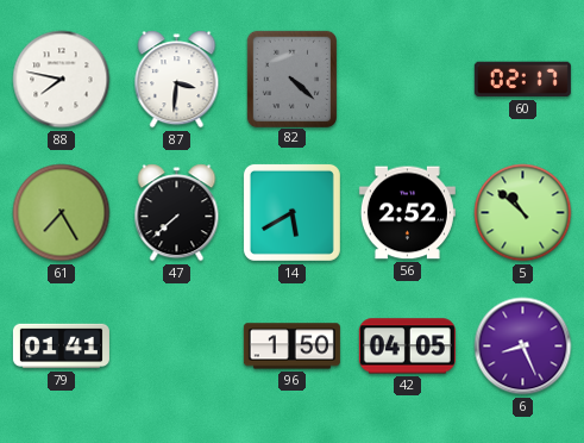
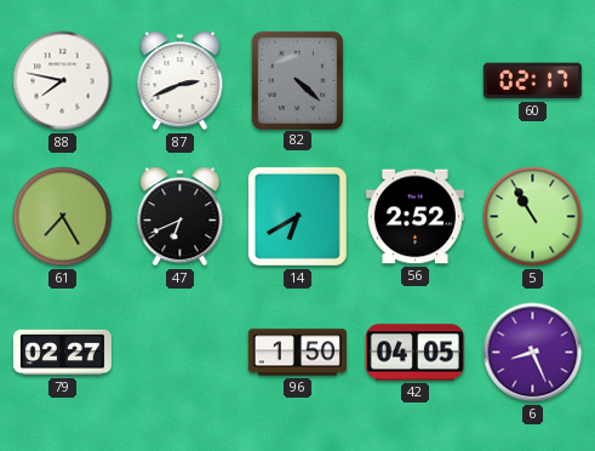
87: 3:31 -> 2:41 (181, 81)
47: 7:38 -> 6:41 (181, 217)
14: 5:40 -> 6:40 (297, 216)
5: 10:52 -> 10:55 (533, 217)
79: 01:41 -> 02:27 (62, 353)
